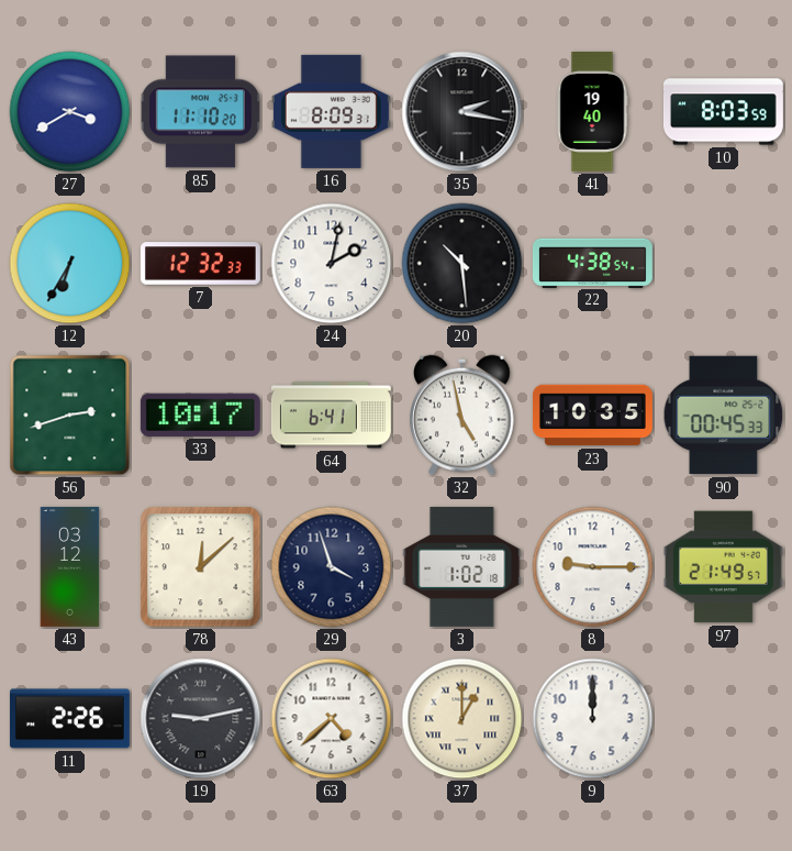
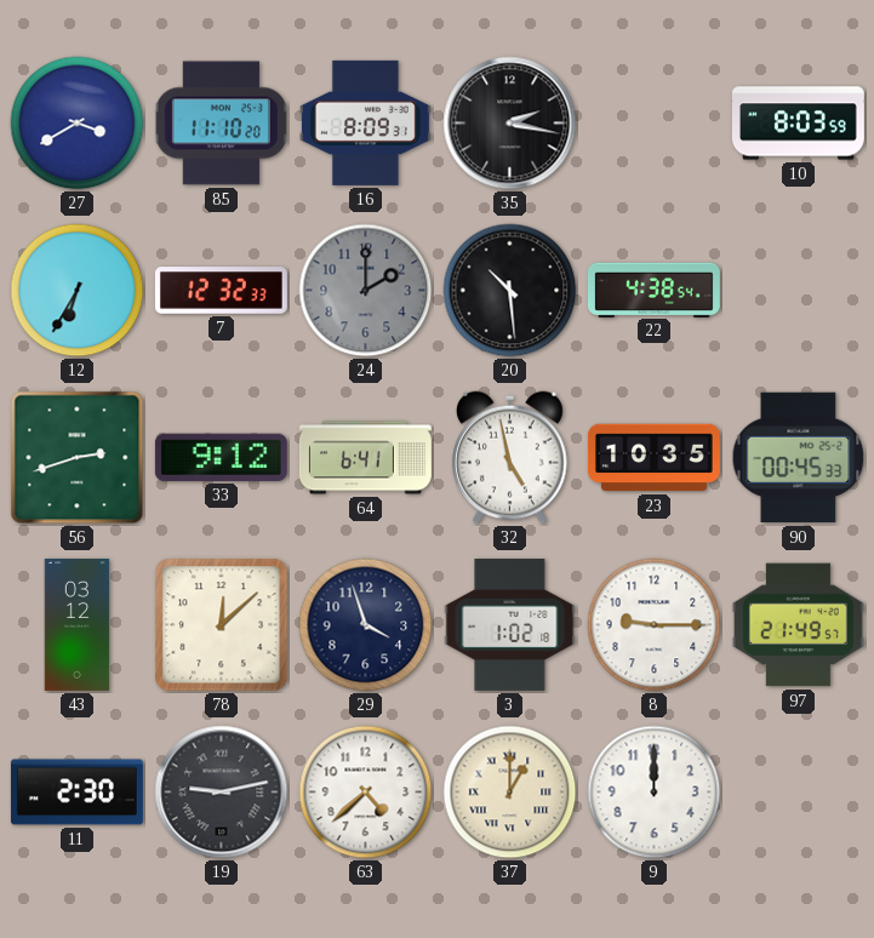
41: 19:40 -> none (592, 111)
24: 2:02 -> 2:00 (366, 291)
24 dial: white -> grey (366, 291)
33: 10:17 -> 9:12 (221, 457)
11: 2:26 -> 2:30 (76, 793)
